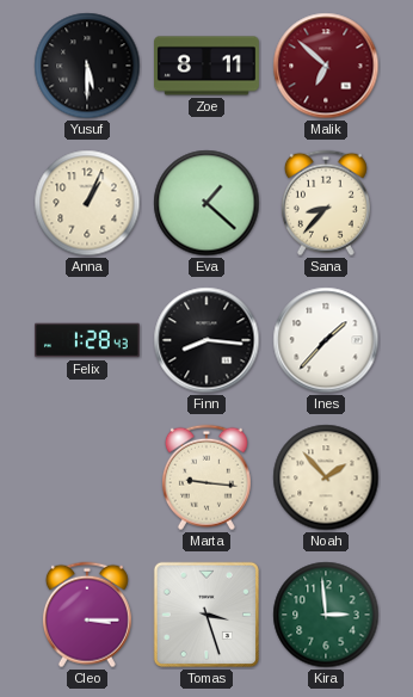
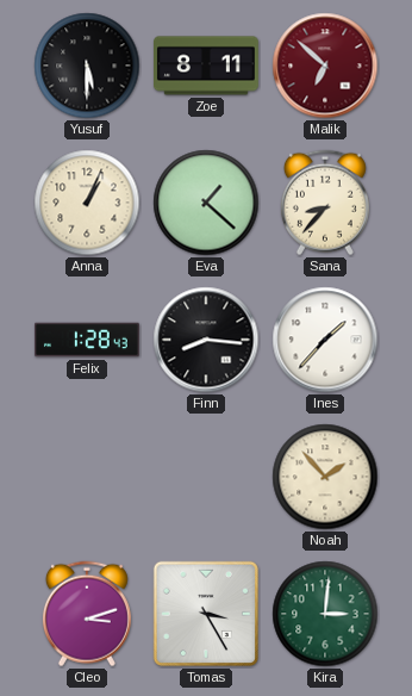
Marta: 9:16 -> none (207, 477)
Cleo: 3:15 -> 3:12 (87, 614)
Tomas: 3:27 -> 3:25 (206, 614)
Kira: 2:59 -> 3:01 (325, 614)
